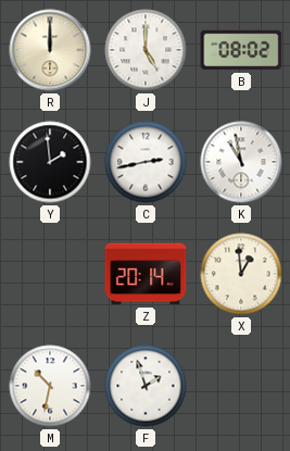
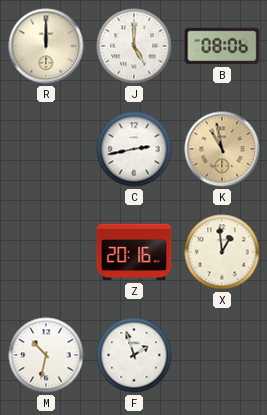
B: 08:02 -> 08:06 (222, 46)
Y: 1:59 -> none (50, 162)
K dial: white -> champagne (222, 149)
Z: 20:14 -> 20:16 (134, 252)
